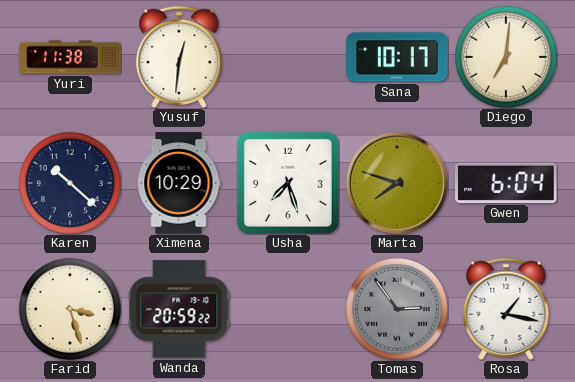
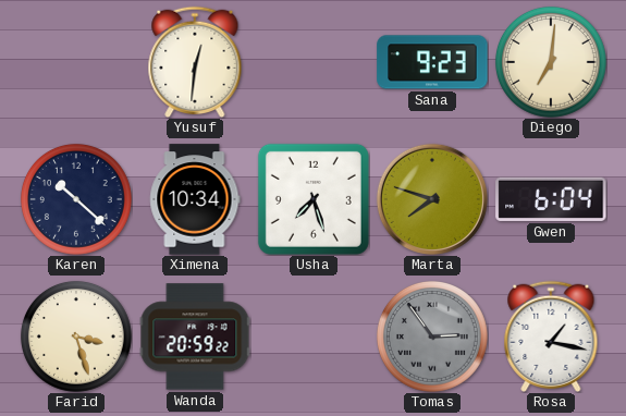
Yuri: 11:38 -> none (70, 57)
Sana: 10:17 -> 9:23 (432, 62)
Ximena: 10:29 -> 10:34 (195, 199)
